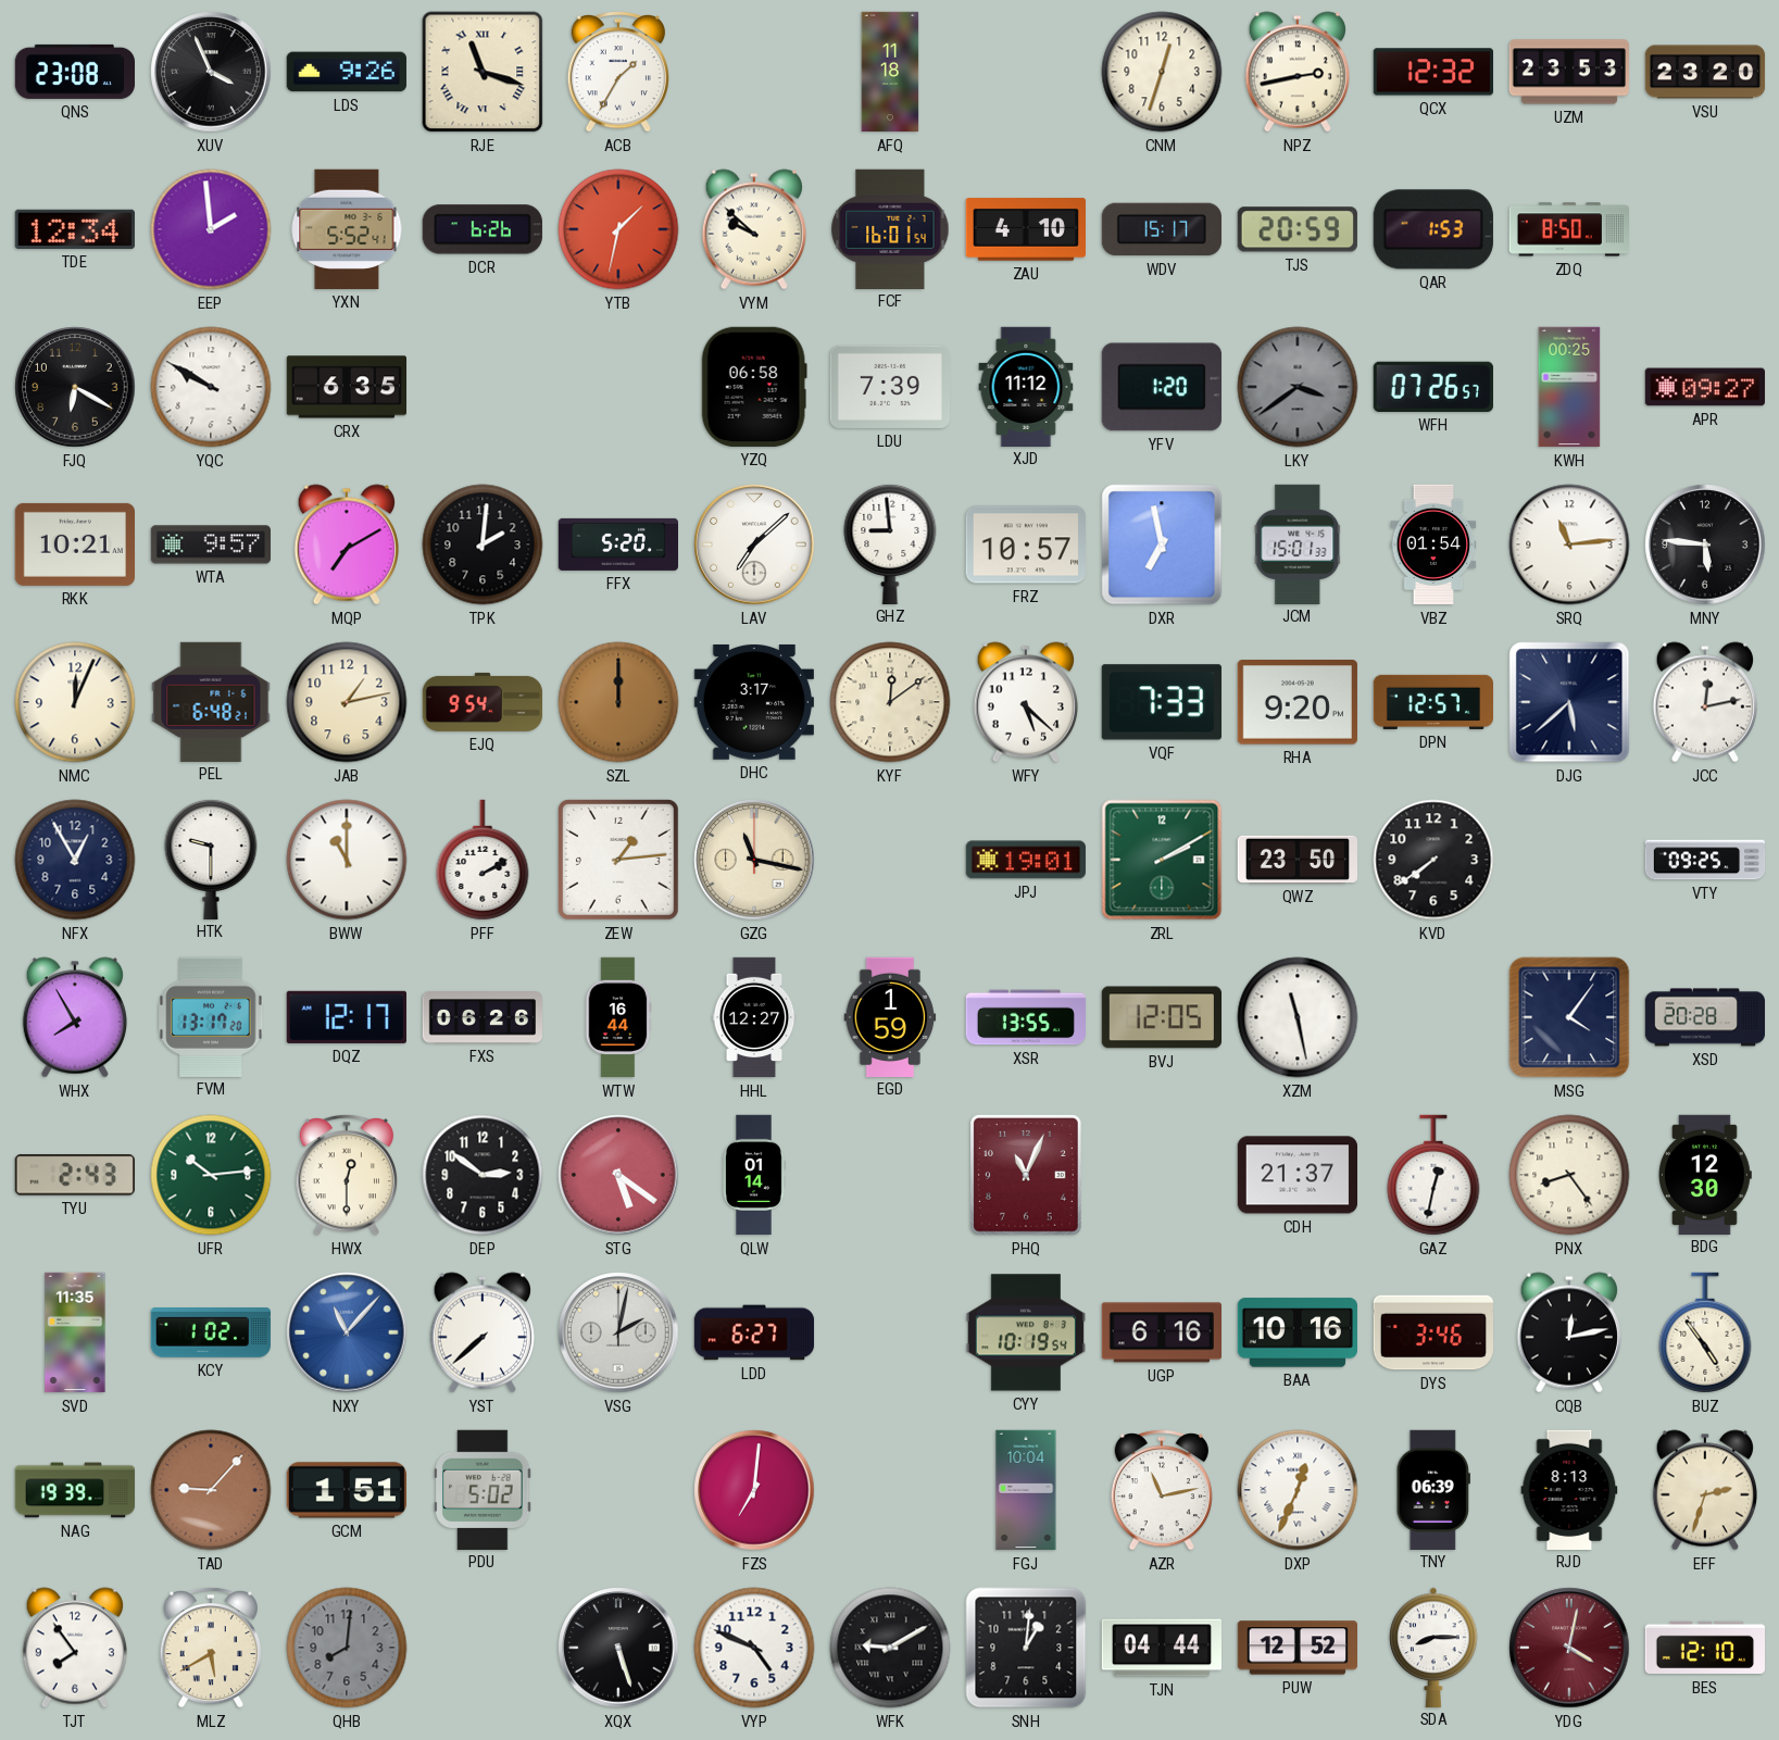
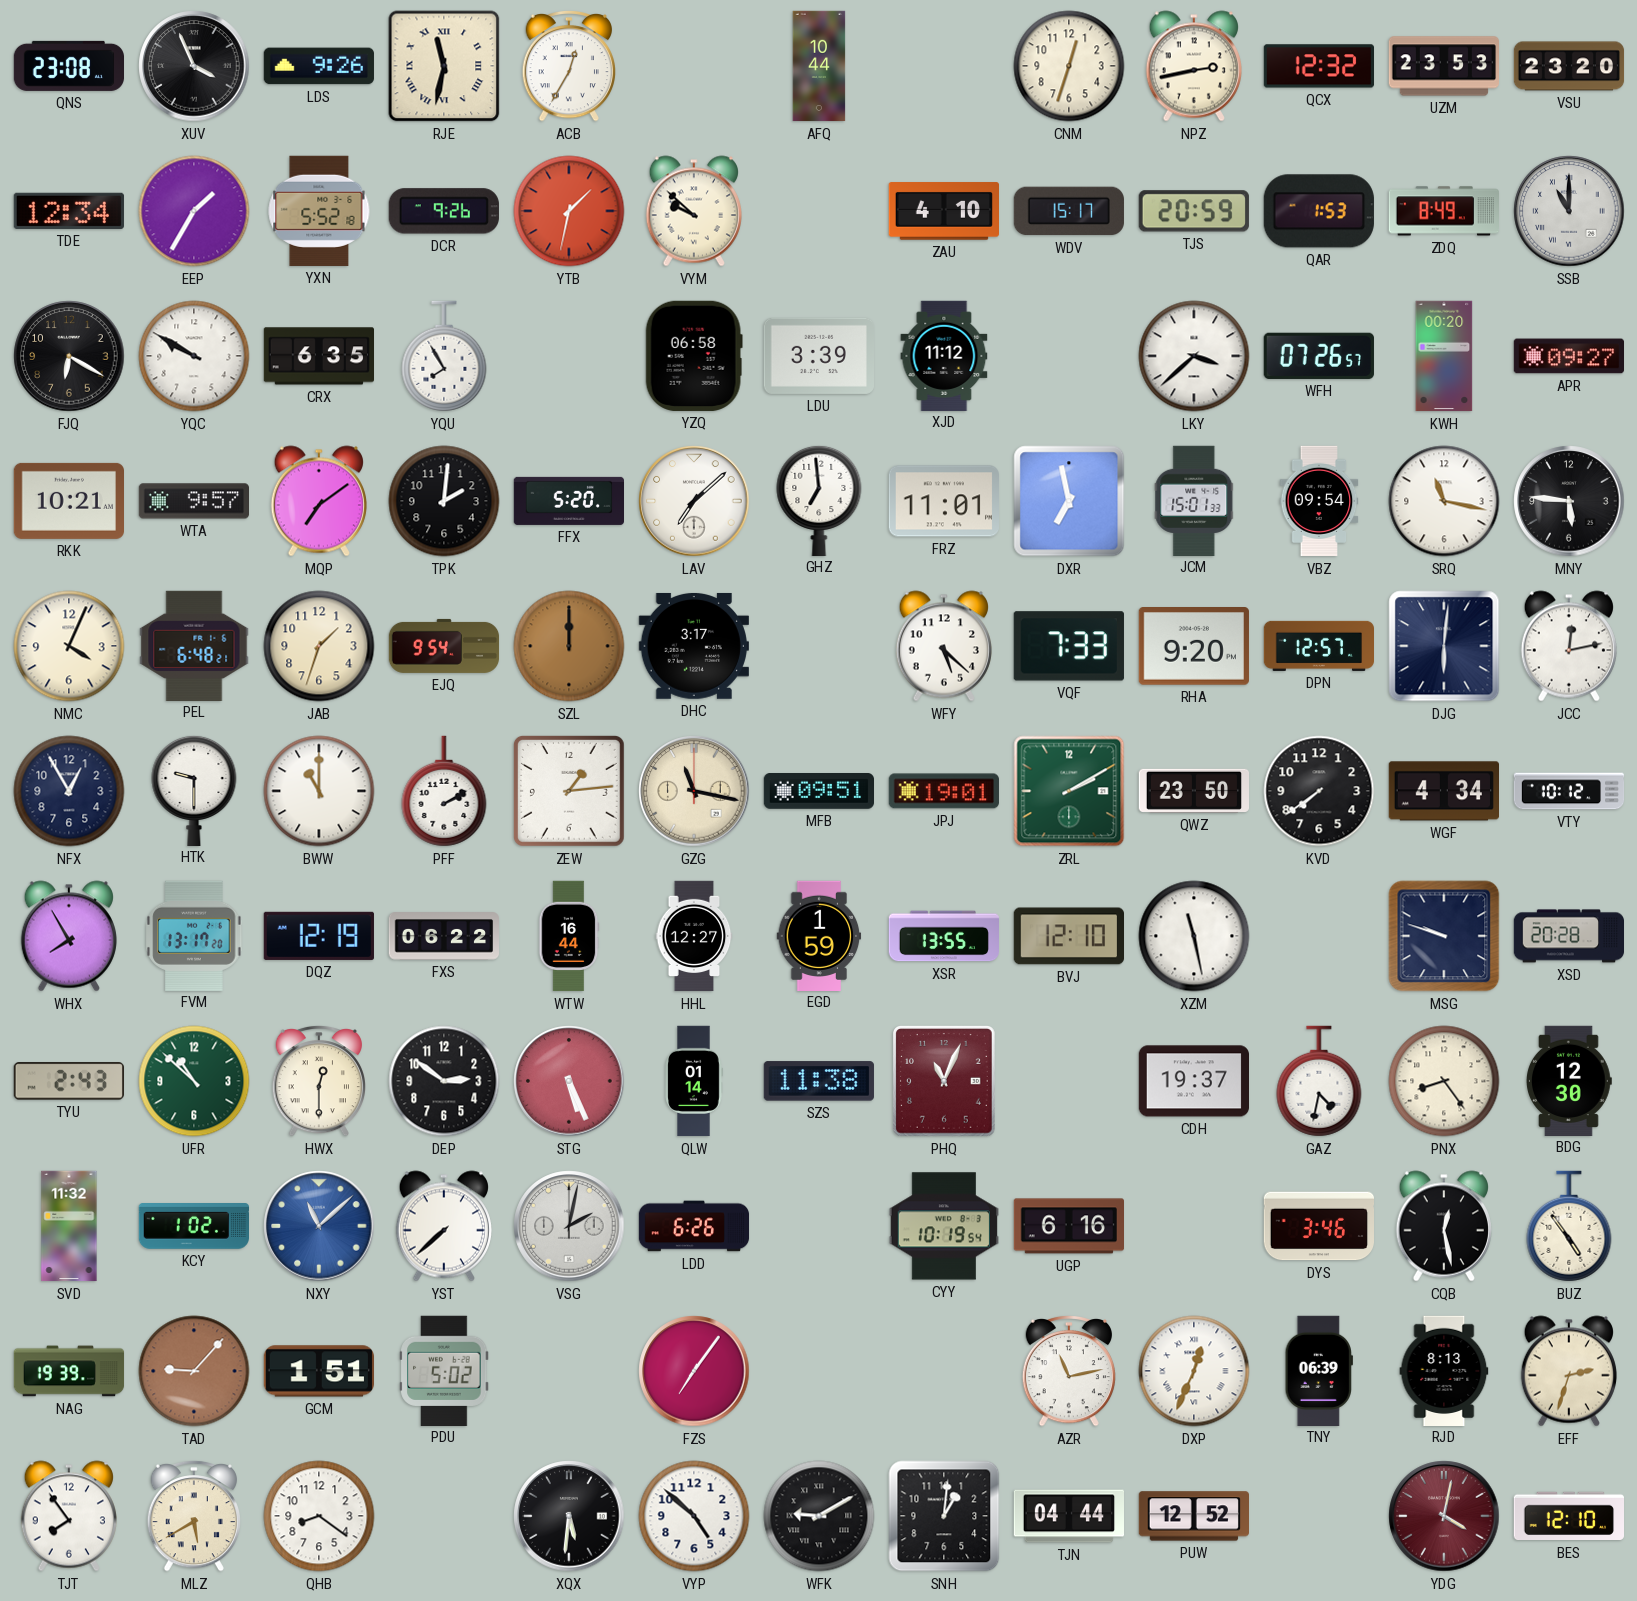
RJE: 11:18 -> 11:32 (444, 66)
ACB: 1:35 -> 12:35 (568, 66)
AFQ: 11:18 -> 10:44 (819, 66)
EEP: 1:59 -> 1:35 (194, 211)
YXN: 5:52:41 -> 5:52:18 (319, 211)
DCR: 6:26 -> 9:26 (444, 211)
FCF: 16:01 -> none (890, 228)
ZDQ: 8:50 -> 8:49 (1443, 211)
SSB: none -> 11:00 (1569, 211)
YQU: none -> 7:55 (444, 356)
LDU: 7:39 -> 3:39 (818, 356)
YFV: 1:20 -> none (1162, 387)
LKY: 3:39 -> 3:38 (1194, 356)
LKY dial: grey -> white (1194, 356)
KWH: 00:25 -> 00:20 (1444, 356)
MQP: 7:10 -> 7:09 (319, 501)
GHZ: 8:59 -> 6:59 (819, 500)
FRZ: 10:57 -> 11:01 (943, 501)
VBZ: 01:54 -> 09:54 (1319, 501)
SRQ: 11:14 -> 11:17 (1444, 501)
NMC: 12:04 -> 4:04 (69, 646)
JAB: 1:13 -> 1:33 (319, 646)
KYF: 12:09 -> none (890, 702)
DJG: 5:38 -> 6:01 (1444, 646)
MFB: none -> 09:51 (818, 792)
WGF: none -> 4:34 (1443, 791)
VTY: 09:25 -> 10:12 (1569, 791)
DQZ: 12:17 -> 12:19 (319, 936)
FXS: 06:26 -> 06:22 (444, 936)
BVJ: 12:05 -> 12:10 (1068, 936)
MSG: 4:06 -> 9:48 (1444, 936)
UFR: 10:14 -> 10:52 (194, 1081)
STG: 5:21 -> 5:26 (569, 1081)
SZS: none -> 11:38 (819, 1081)
CDH: 21:37 -> 19:37 (1193, 1081)
GAZ: 12:32 -> 4:32 (1319, 1081)
SVD: 11:35 -> 11:32 (69, 1226)
NXY: 11:07 -> 11:08 (319, 1226)
LDD: 6:27 -> 6:26 (694, 1226)
BAA: 10:16 -> none (1296, 1332)
CQB: 12:13 -> 12:28 (1444, 1226)
FZS: 7:01 -> 7:06 (694, 1371)
FGJ: 10:04 -> none (1026, 1490)
QHB: 8:01 -> 8:21 (319, 1516)
QHB dial: grey -> white (319, 1516)
XQX: 5:27 -> 5:31 (569, 1516)
VYP: 4:49 -> 4:52 (694, 1516)
SDA: 8:15 -> none (1433, 1647)
